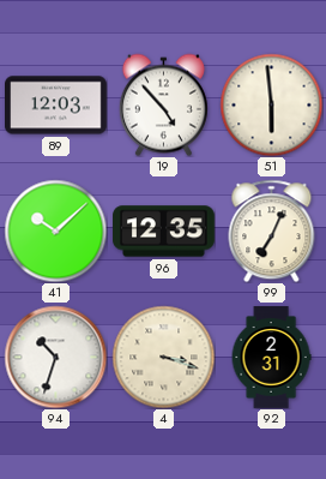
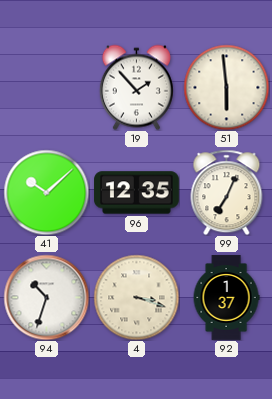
89: 12:03 -> none (56, 106)
19: 4:53 -> 1:53 (136, 87)
92: 2:31 -> 1:37 (226, 298)
